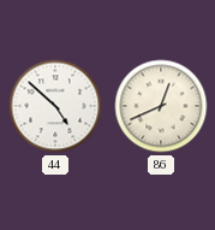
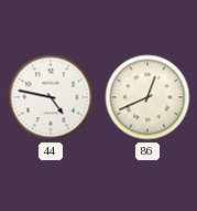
44: 4:52 -> 4:47 (51, 97)
